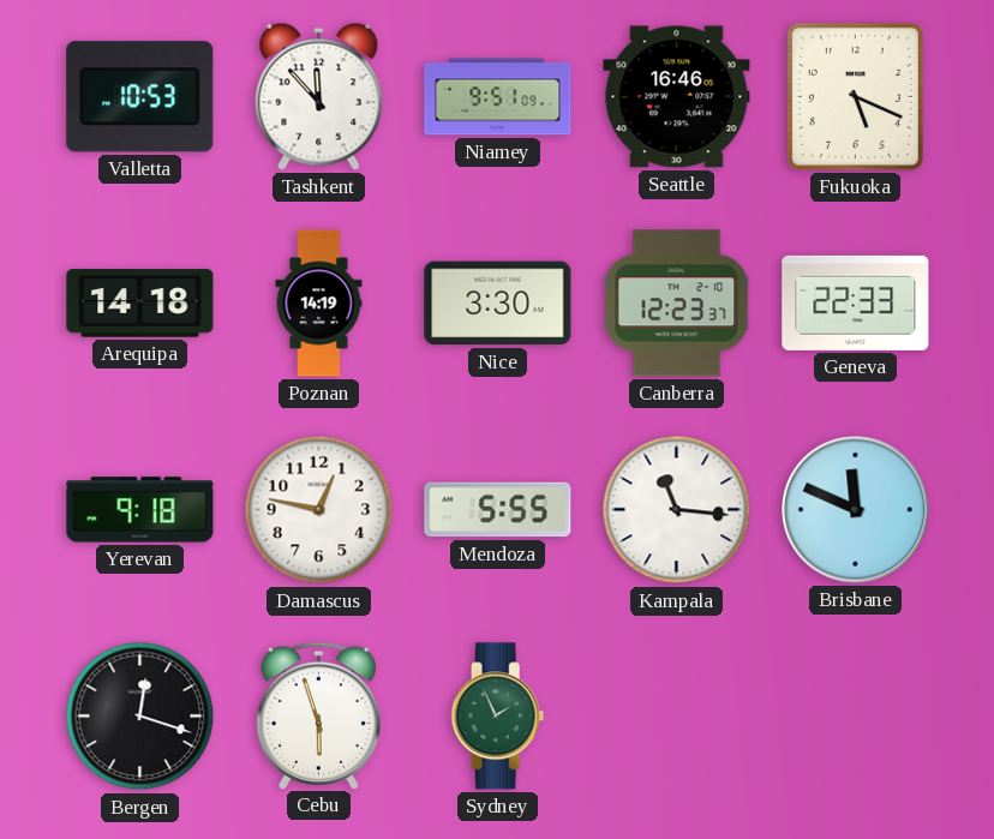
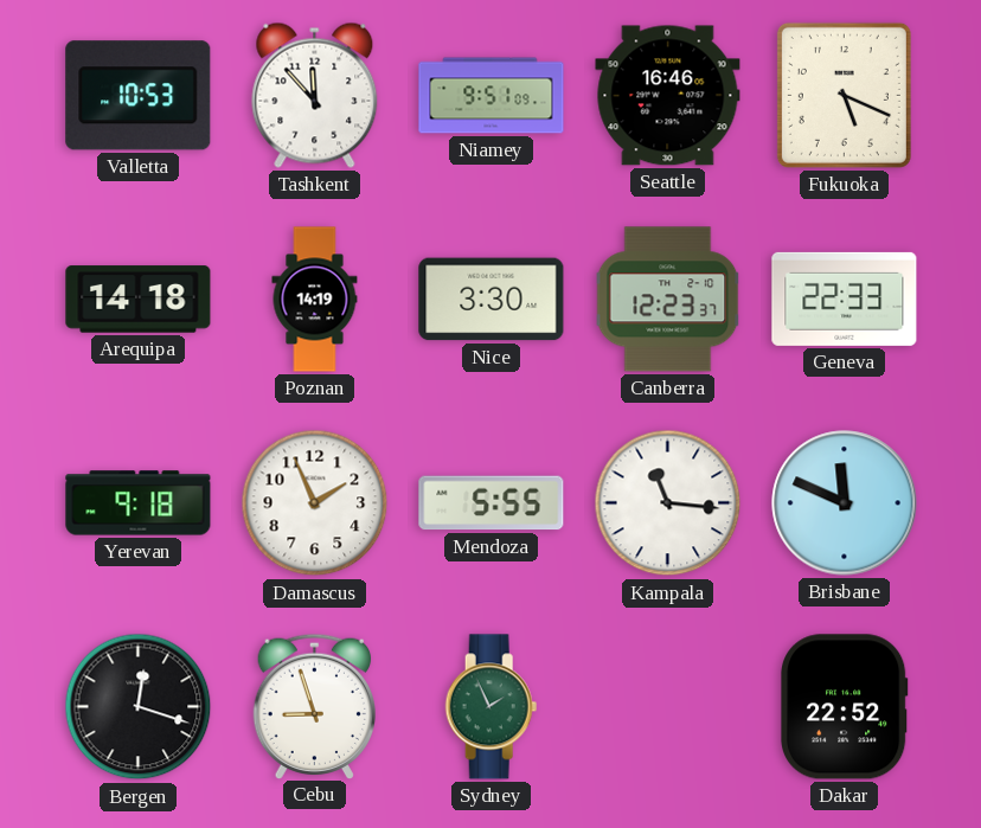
Damascus: 12:47 -> 1:56 (315, 503)
Cebu: 5:57 -> 8:57 (314, 706)
Dakar: none -> 22:52 (844, 707)
